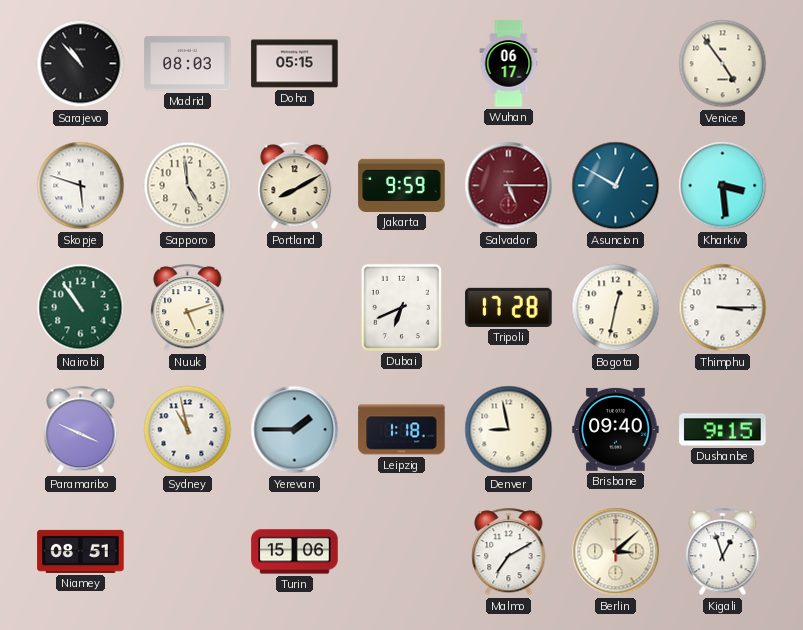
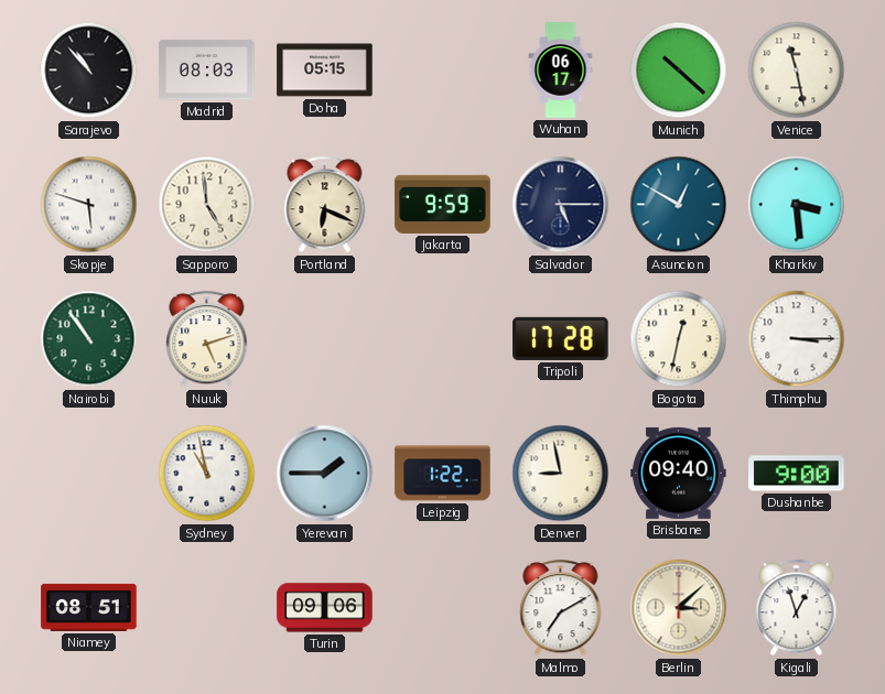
Munich: none -> 10:22 (679, 71)
Venice: 4:54 -> 11:28 (797, 71)
Portland: 8:10 -> 6:19 (325, 205)
Salvador dial: burgundy -> navy (561, 205)
Dubai: 6:41 -> none (401, 307)
Paramaribo: 3:49 -> none (81, 430)
Leipzig: 1:18 -> 1:22 (443, 474)
Dushanbe: 9:15 -> 9:00 (797, 474)
Turin: 15:06 -> 09:06 (325, 608)
